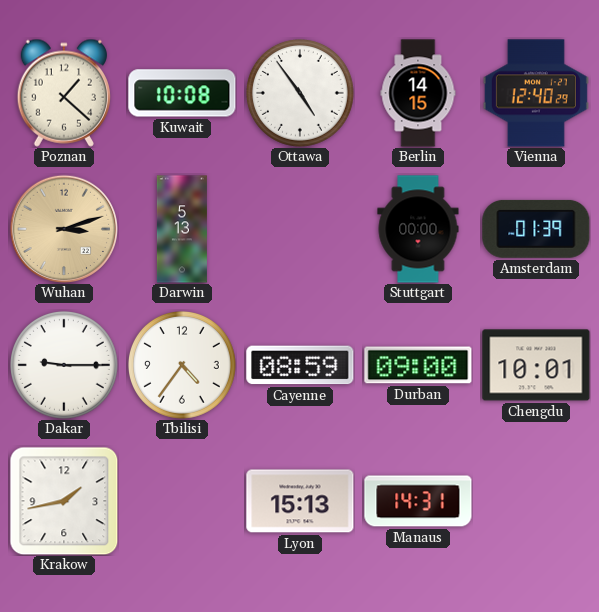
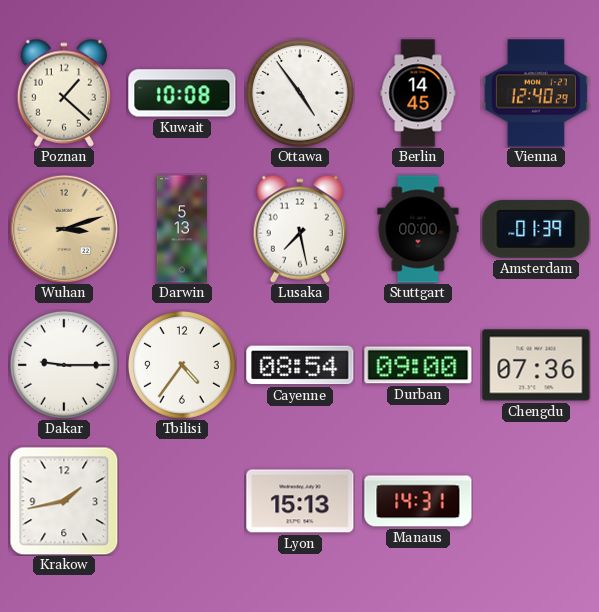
Berlin: 14:15 -> 14:45 (418, 93)
Lusaka: none -> 7:28 (300, 229)
Cayenne: 08:59 -> 08:54 (300, 365)
Chengdu: 10:01 -> 07:36 (536, 365)
